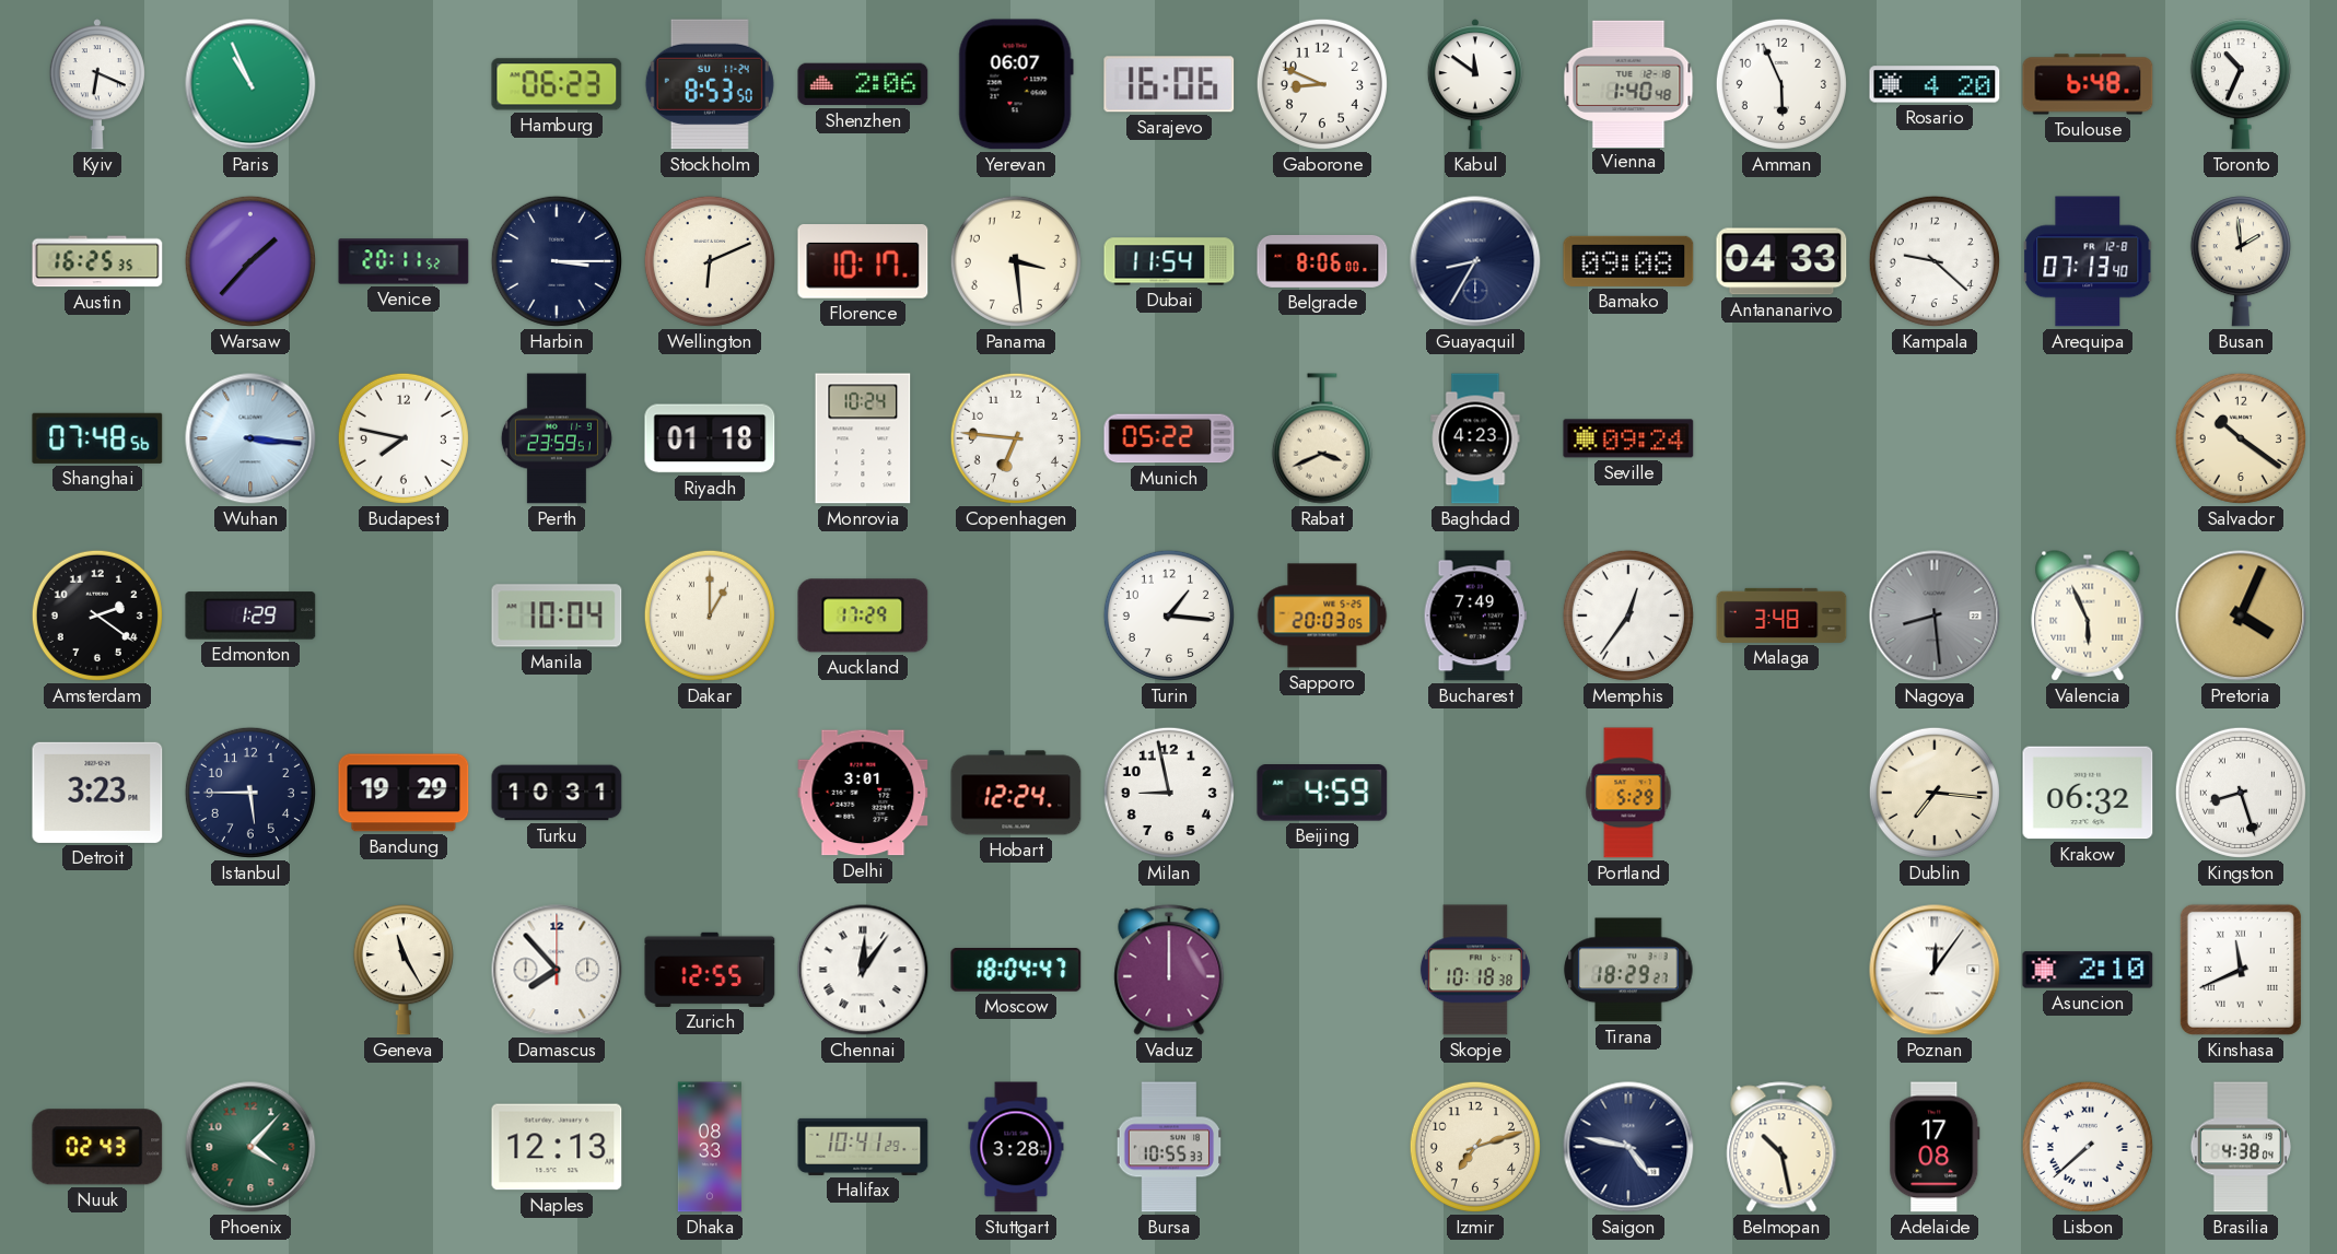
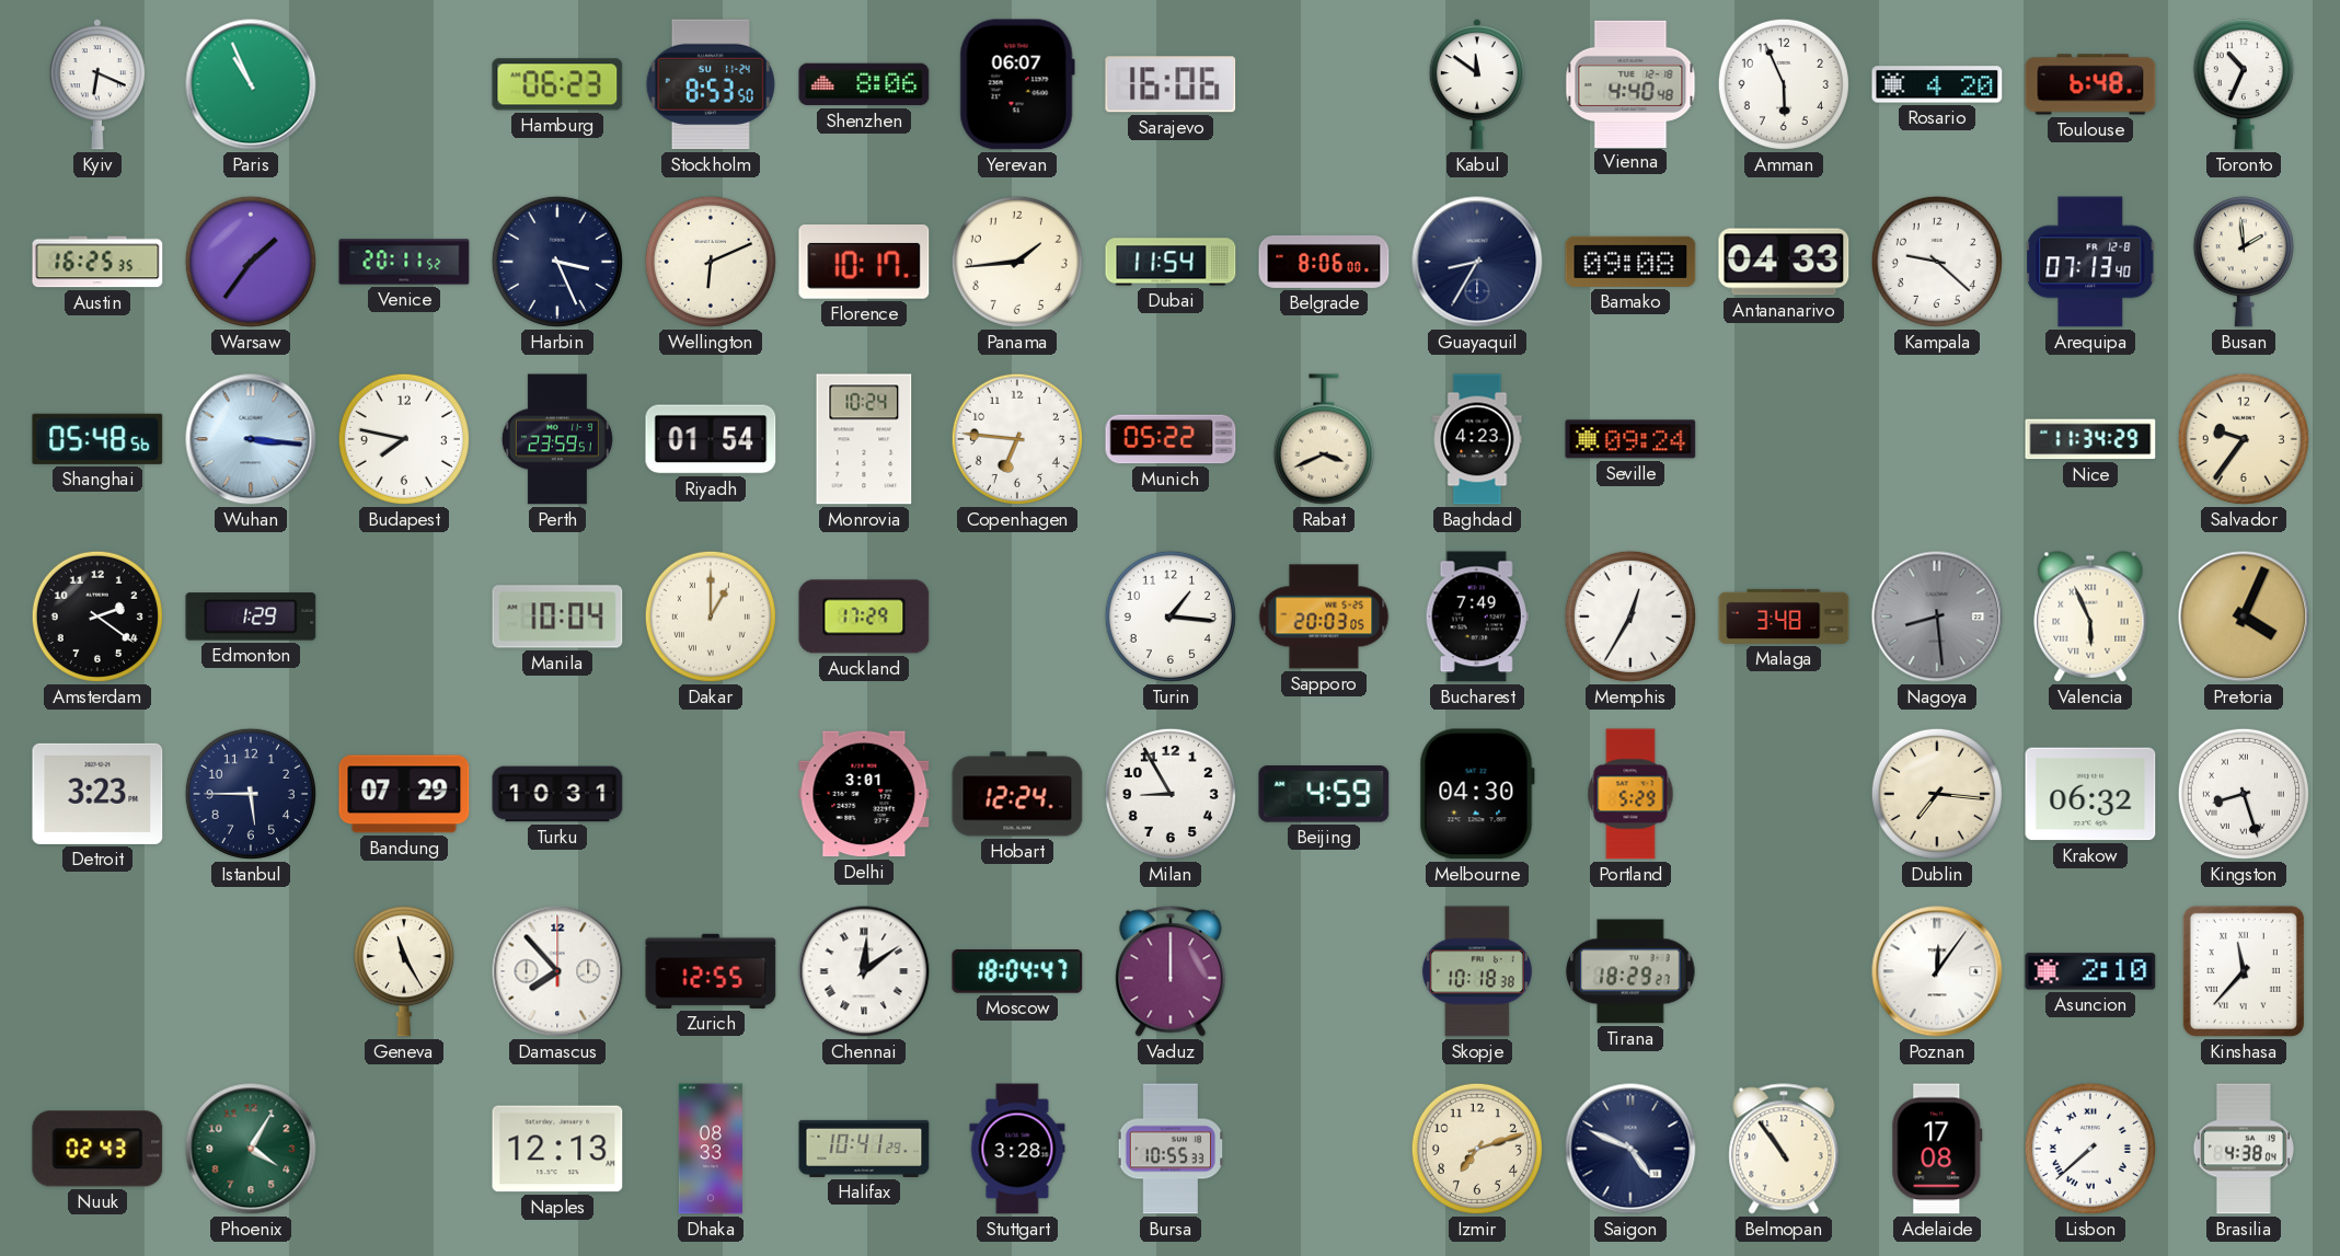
Shenzhen: 2:06 -> 8:06 (864, 84)
Gaborone: 8:49 -> none (1322, 84)
Vienna: 1:40 -> 4:40 (1630, 83)
Warsaw: 1:37 -> 1:36 (251, 262)
Harbin: 3:15 -> 3:26 (557, 262)
Panama: 3:29 -> 1:44 (1017, 262)
Shanghai: 07:48 -> 05:48 (97, 439)
Riyadh: 01:18 -> 01:54 (711, 439)
Nice: none -> 11:34 (2090, 439)
Salvador: 10:21 -> 9:36 (2244, 439)
Memphis: 12:36 -> 12:35 (1630, 617)
Bandung: 19:29 -> 07:29 (404, 794)
Milan: 8:58 -> 8:55 (1171, 794)
Melbourne: none -> 04:30 (1477, 794)
Chennai: 12:06 -> 12:09 (864, 971)
Kinshasa: 11:41 -> 11:37 (2244, 971)
Phoenix: 4:07 -> 4:05 (251, 1149)
Saigon: 4:47 -> 4:49 (1630, 1149)
Belmopan: 10:28 -> 10:54 (1784, 1149)
